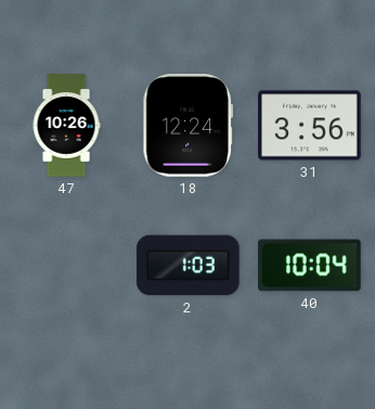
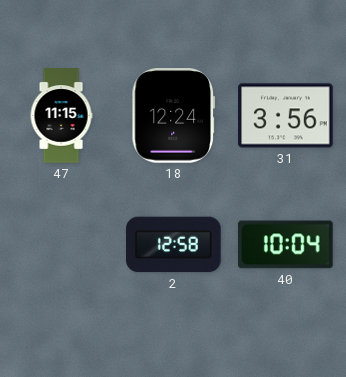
47: 10:26 -> 11:15 (61, 116)
2: 1:03 -> 12:58 (174, 245)
